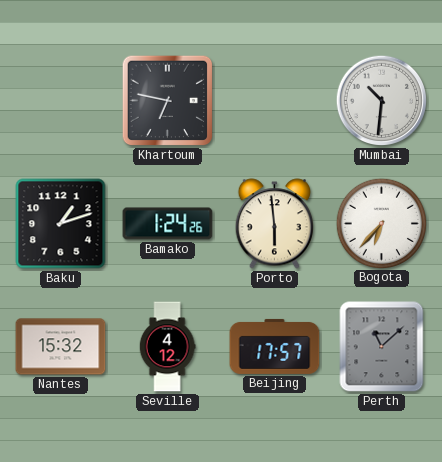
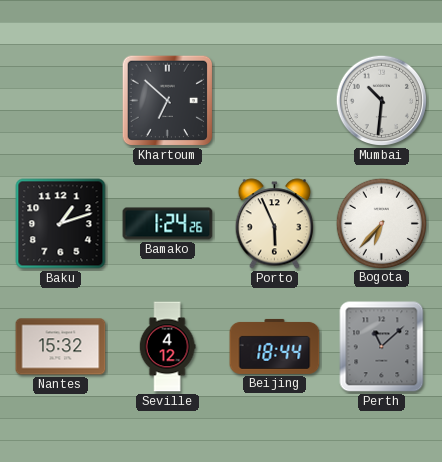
Khartoum: 6:47 -> 6:52 (168, 101)
Porto: 5:59 -> 5:56 (275, 224)
Beijing: 17:57 -> 18:44 (275, 346)
